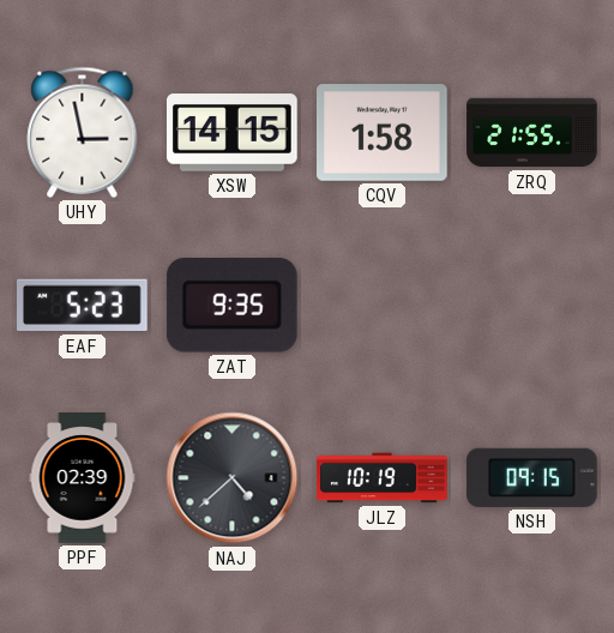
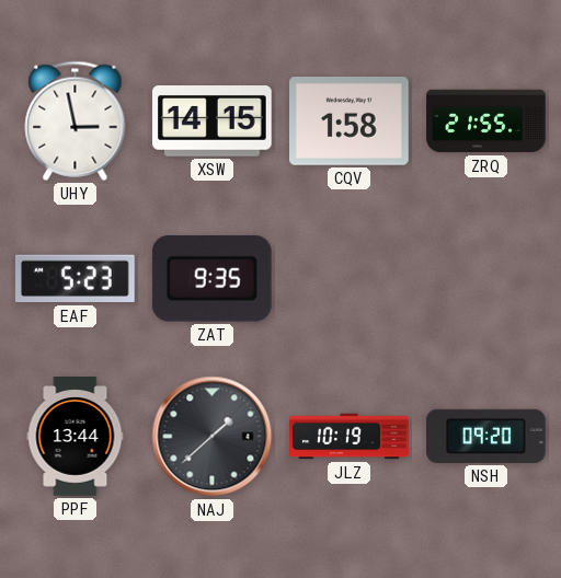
PPF: 02:39 -> 13:44 (76, 437)
NAJ: 4:38 -> 1:38 (213, 437)
NSH: 09:15 -> 09:20 (486, 436)
